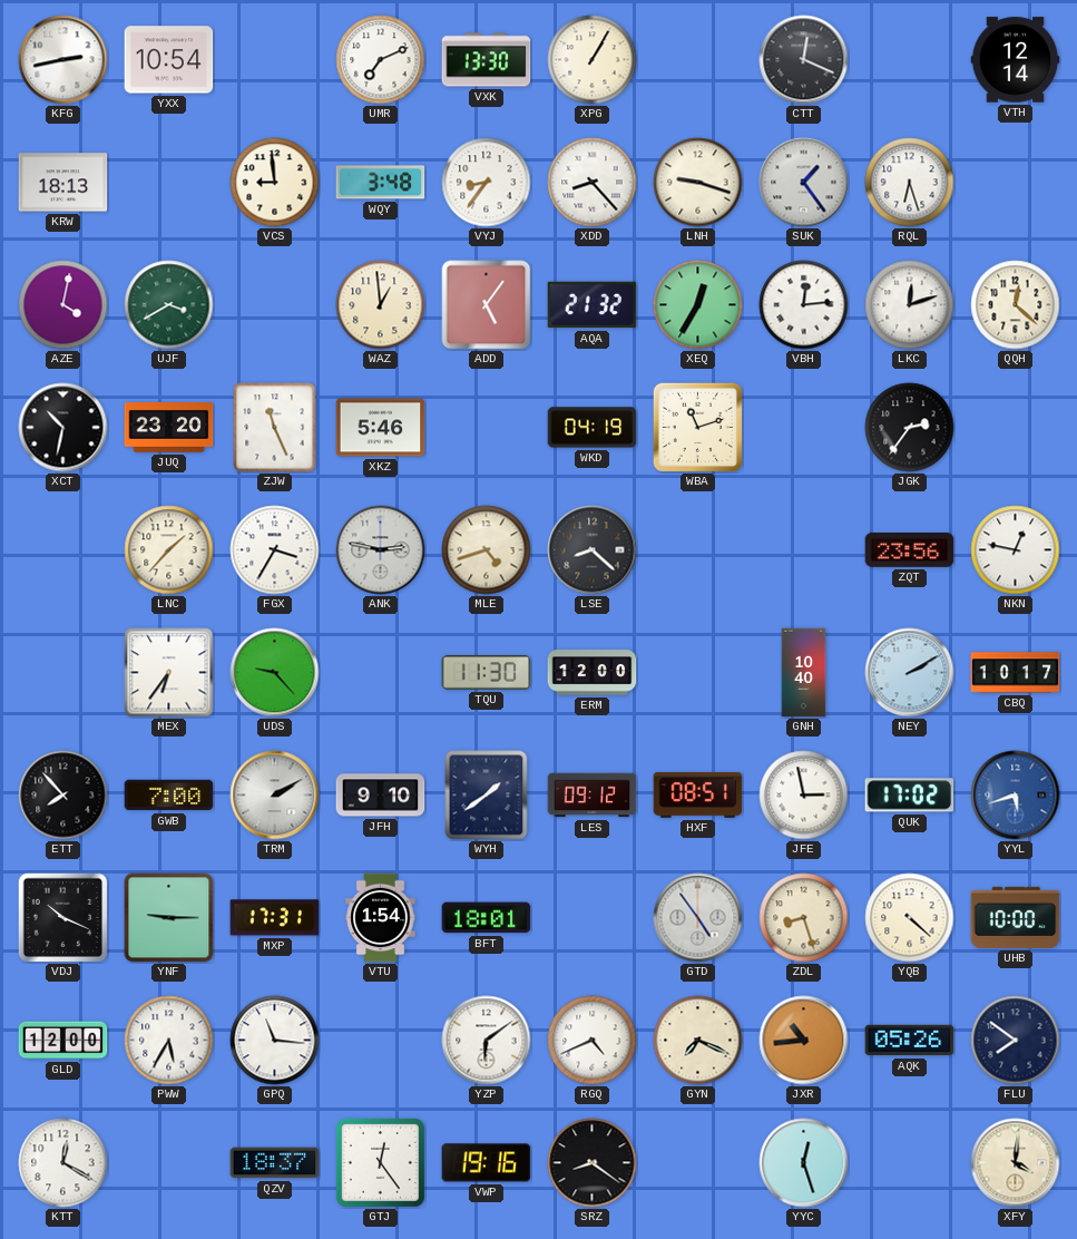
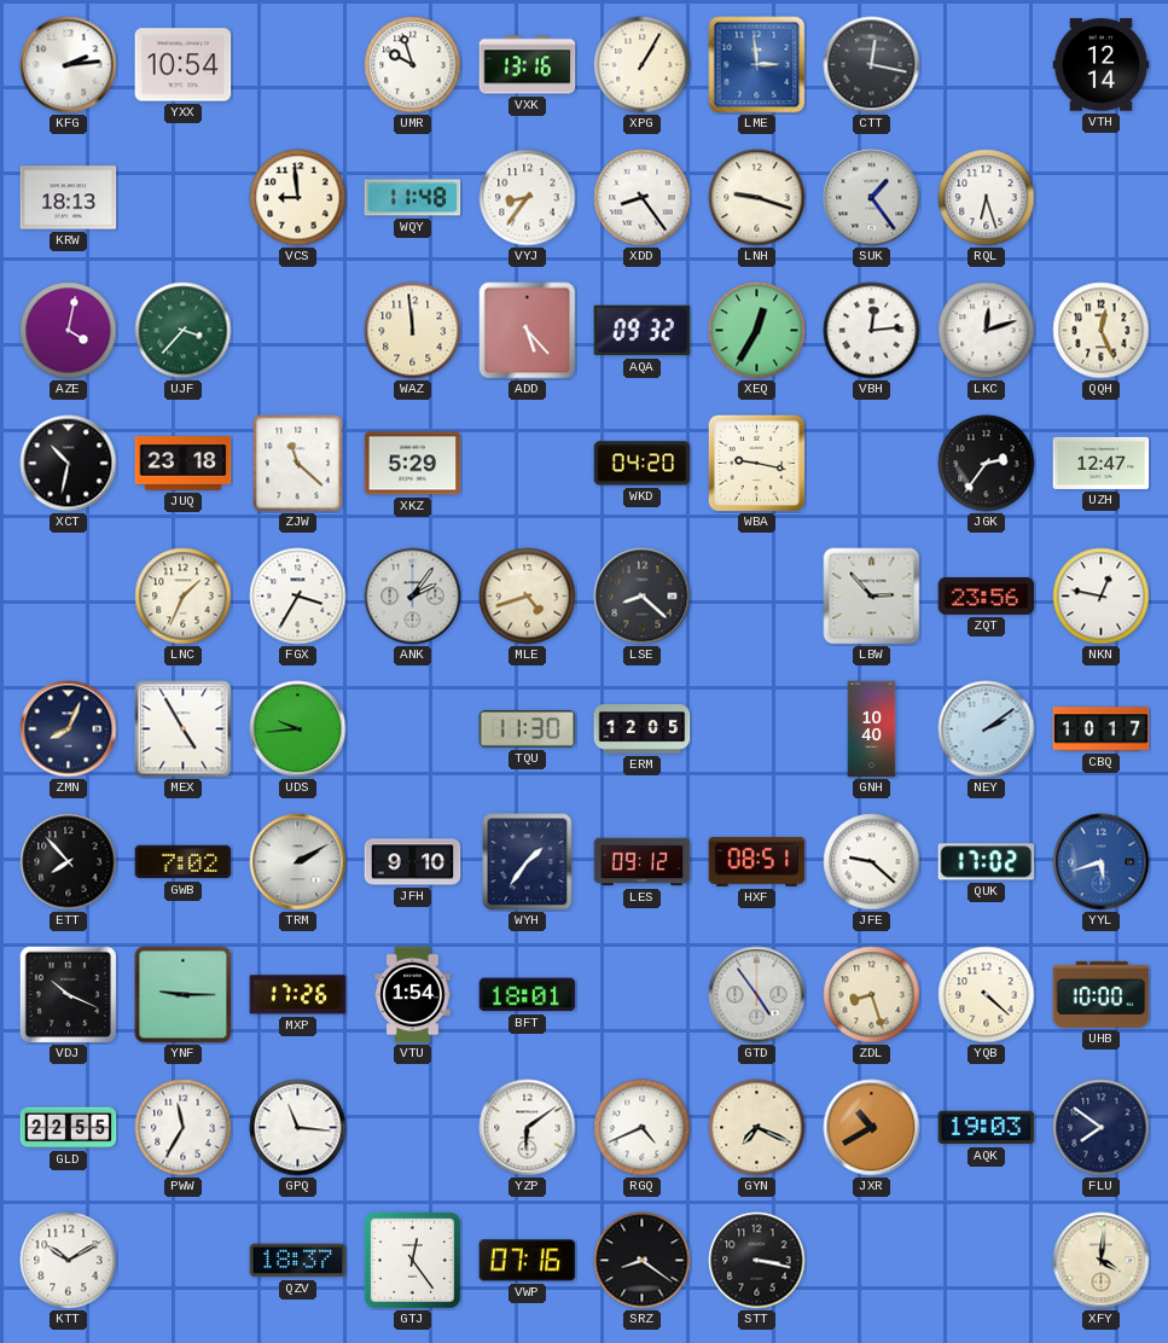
KFG: 2:43 -> 2:14 (69, 65)
UMR: 7:11 -> 9:57 (413, 65)
VXK: 13:30 -> 13:16 (528, 65)
LME: none -> 2:59 (757, 65)
CTT: 12:19 -> 12:17 (872, 65)
WQY: 3:48 -> 11:48 (413, 198)
XDD: 8:23 -> 8:24 (643, 198)
UJF: 3:40 -> 3:37 (184, 331)
WAZ: 12:59 -> 11:59 (413, 331)
ADD: 5:06 -> 5:23 (528, 331)
AQA: 21:32 -> 09:32 (643, 331)
QQH: 12:22 -> 12:26 (1102, 331)
JUQ: 23:20 -> 23:18 (184, 464)
ZJW: 11:26 -> 11:22 (298, 464)
XKZ: 5:46 -> 5:29 (413, 464)
WKD: 04:19 -> 04:20 (643, 464)
WBA: 11:12 -> 9:17 (756, 463)
UZH: none -> 12:47 (1102, 463)
LNC: 1:37 -> 1:34 (184, 597)
ANK: 2:47 -> 2:06 (413, 597)
LBW: none -> 2:53 (872, 597)
ZMN: none -> 8:04 (69, 729)
MEX: 6:36 -> 4:55 (184, 729)
UDS: 9:23 -> 9:44 (298, 729)
ERM: 12:00 -> 12:05 (643, 729)
NEY: 2:10 -> 2:09 (987, 729)
GWB: 7:00 -> 7:02 (184, 862)
WYH: 1:39 -> 1:36 (528, 862)
JFE: 2:58 -> 9:22 (872, 862)
MXP: 17:31 -> 17:26 (298, 995)
GLD: 12:00 -> 22:55 (69, 1128)
PWW: 5:35 -> 11:35 (184, 1128)
JXR: 10:44 -> 10:40 (872, 1128)
AQK: 05:26 -> 19:03 (987, 1128)
KTT: 12:20 -> 10:10 (69, 1261)
VWP: 19:16 -> 07:16 (528, 1261)
STT: none -> 3:17 (757, 1261)
YYC: 12:27 -> none (804, 1163)
